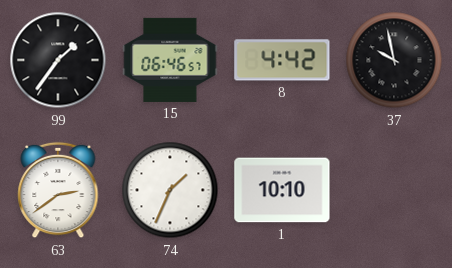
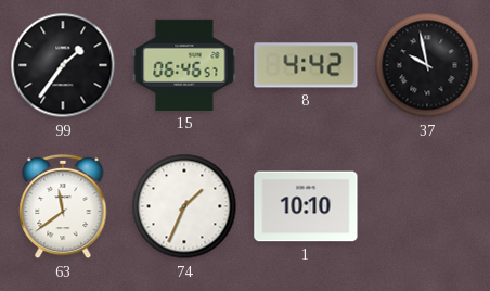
63: 2:39 -> 11:39 (63, 206)
